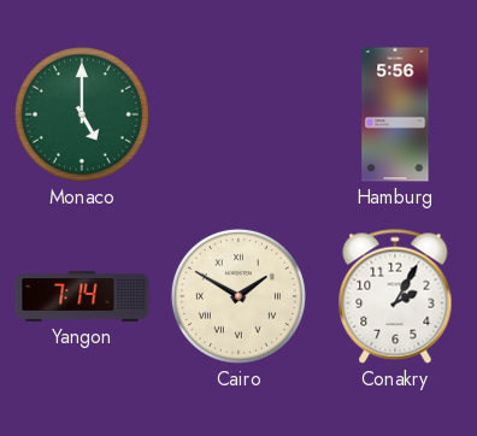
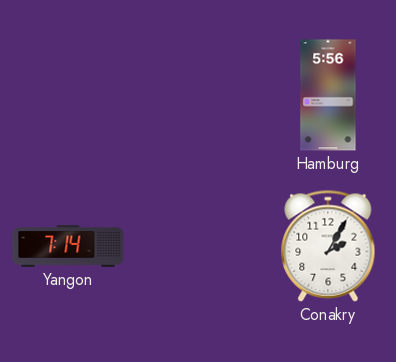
Monaco: 5:00 -> none (82, 114)
Cairo: 1:50 -> none (238, 296)
